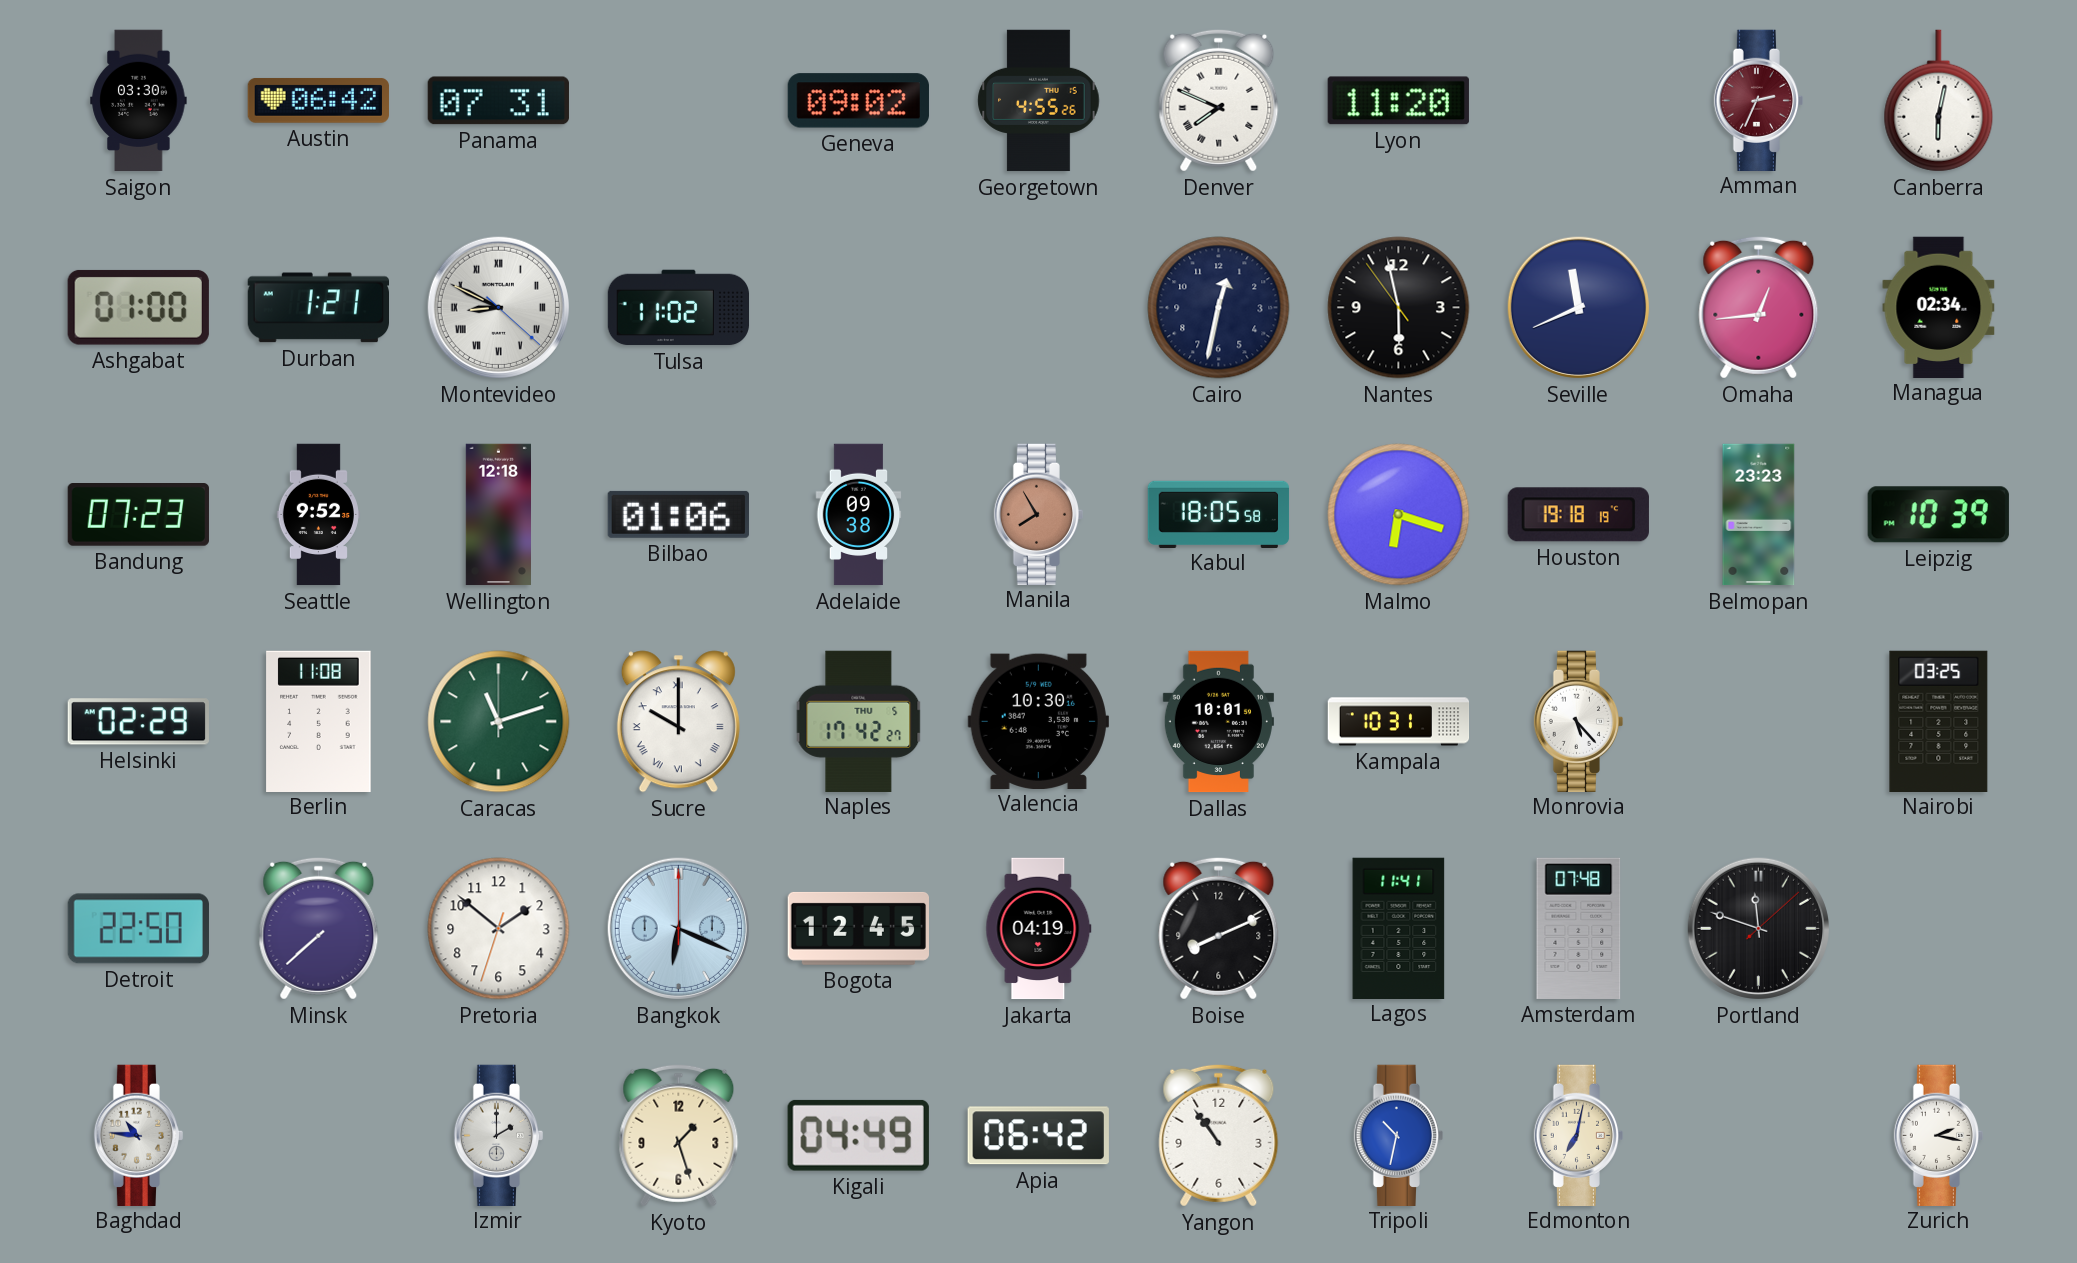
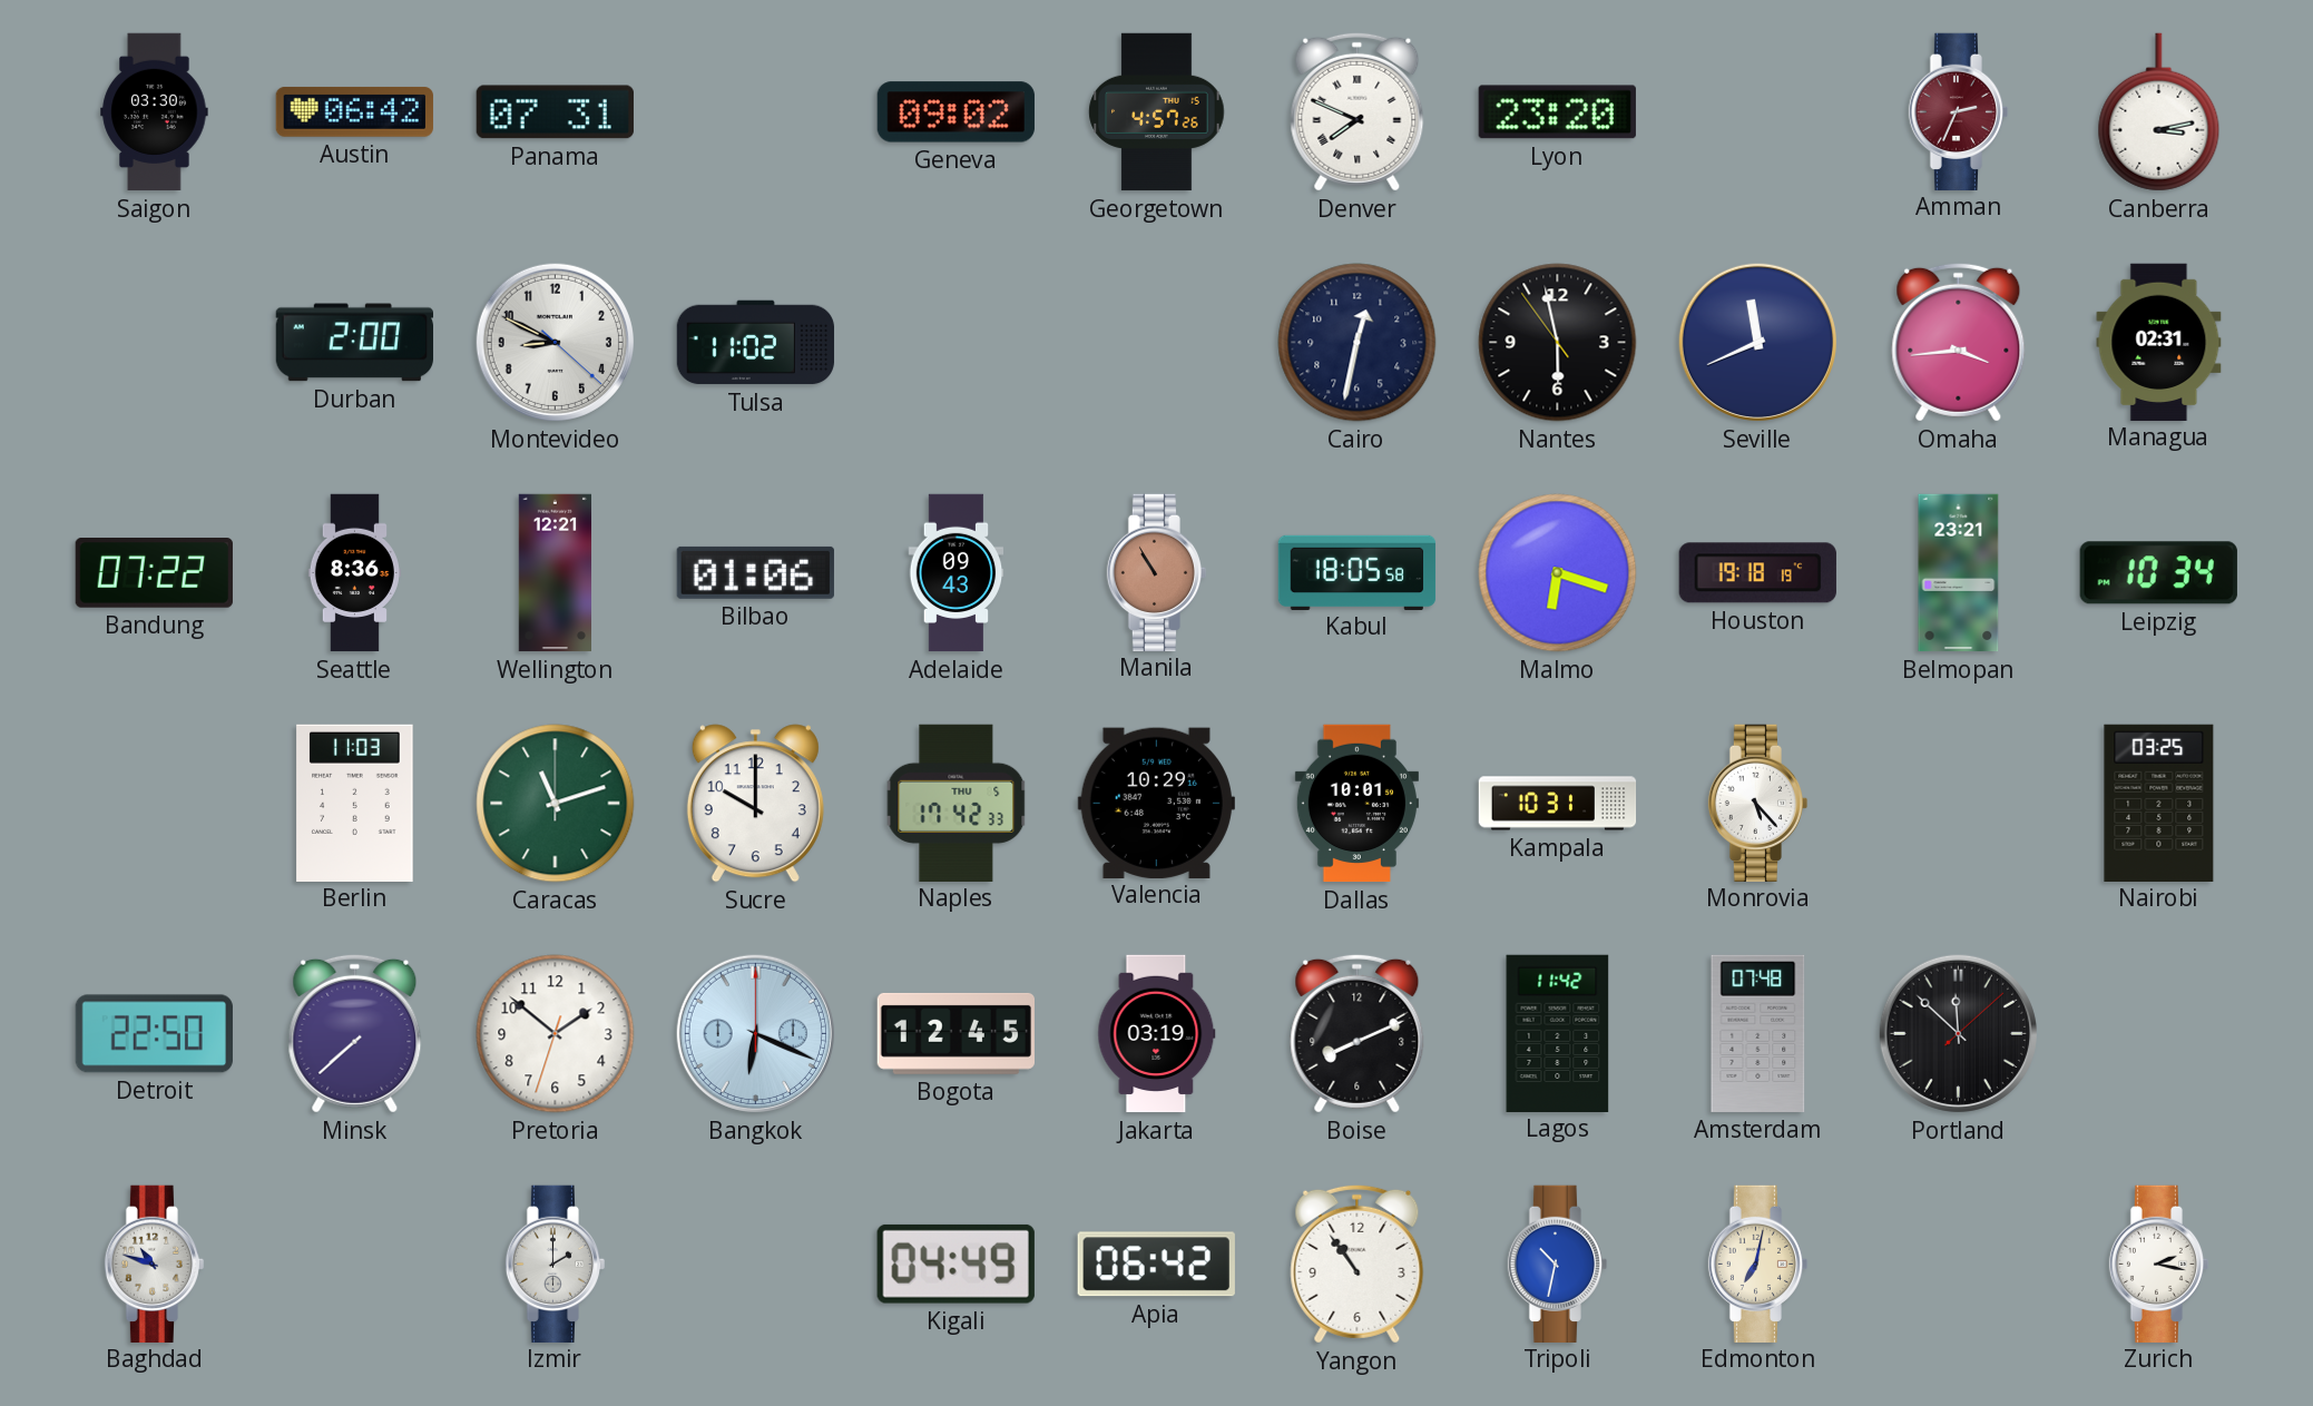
Georgetown: 4:55 -> 4:57 (1157, 112)
Lyon: 11:20 -> 23:20 (1557, 112)
Canberra: 6:02 -> 3:13 (2159, 112)
Ashgabat: 01:00 -> none (138, 307)
Durban: 1:21 -> 2:00 (354, 343)
Montevideo numerals: Roman -> Arabic (555, 342)
Omaha: 12:44 -> 3:44 (1959, 342)
Managua: 02:34 -> 02:31 (2159, 342)
Bandung: 07:23 -> 07:22 (154, 573)
Seattle: 9:52 -> 8:36 (354, 573)
Wellington: 12:18 -> 12:21 (555, 573)
Adelaide: 09:38 -> 09:43 (957, 573)
Manila: 7:55 -> 10:55 (1157, 572)
Belmopan: 23:23 -> 23:21 (1959, 573)
Leipzig: 10:39 -> 10:34 (2158, 573)
Helsinki: 02:29 -> none (138, 722)
Berlin: 11:08 -> 11:03 (355, 803)
Sucre numerals: Roman -> Arabic (755, 804)
Naples: 17:42:27 -> 17:42:33 (957, 803)
Valencia: 10:30 -> 10:29 (1156, 803)
Jakarta: 04:19 -> 03:19 (1157, 1034)
Lagos: 11:41 -> 11:42 (1558, 1033)
Portland: 11:48 -> 11:52 (1958, 1033)
Baghdad: 10:46 -> 10:48 (155, 1264)
Kyoto: 1:27 -> none (679, 1135)
